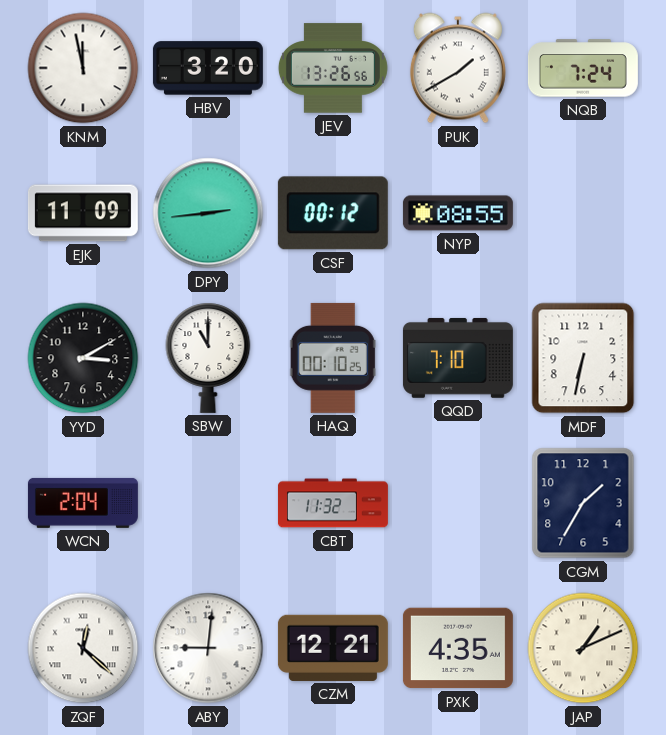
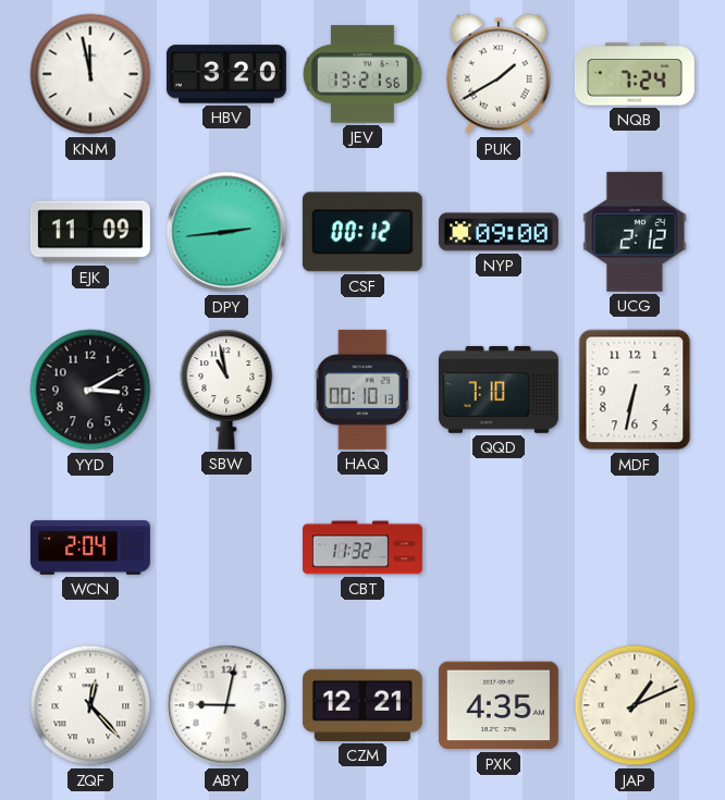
JEV: 13:26 -> 13:21 (362, 74)
NYP: 08:55 -> 09:00 (499, 232)
UCG: none -> 2:12 (635, 232)
SBW: 11:00 -> 10:58 (226, 390)
HAQ: 00:10:25 -> 00:10:13 (362, 390)
CGM: 1:35 -> none (583, 503)
ZQF: 12:22 -> 12:23 (90, 705)
ABY: 9:01 -> 9:02 (226, 705)
